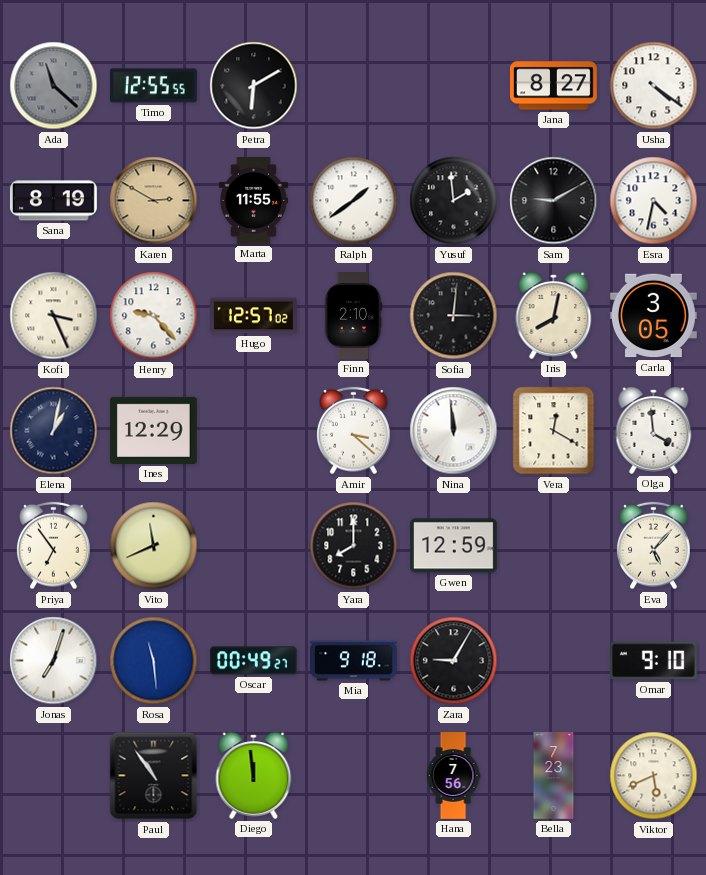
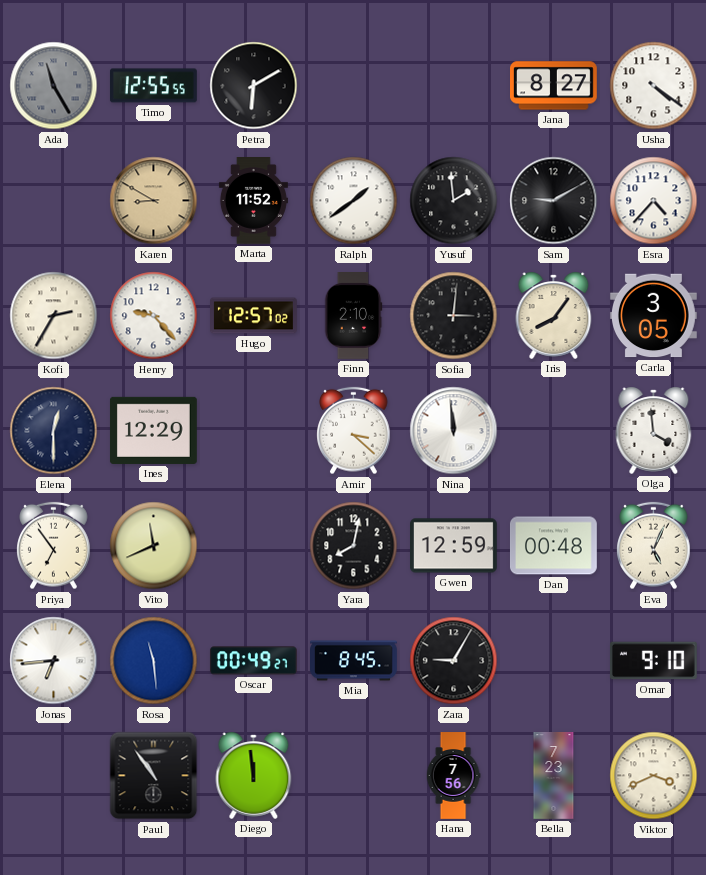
Ada: 11:22 -> 11:25 (54, 86)
Sana: 8:19 -> none (53, 201)
Karen: 2:50 -> 8:50 (154, 201)
Marta: 11:55 -> 11:52 (253, 201)
Esra: 4:32 -> 4:37 (654, 201)
Kofi: 3:26 -> 2:35 (54, 316)
Iris: 8:02 -> 8:06 (554, 315)
Elena: 1:02 -> 12:30 (54, 431)
Vera: 12:20 -> none (554, 431)
Yara: 8:00 -> 8:02 (354, 546)
Dan: none -> 00:48 (554, 546)
Eva: 5:07 -> 5:04 (654, 546)
Jonas: 7:03 -> 6:44 (54, 661)
Mia: 9:18 -> 8:45 (354, 661)
Viktor: 5:41 -> 3:41 (654, 776)
